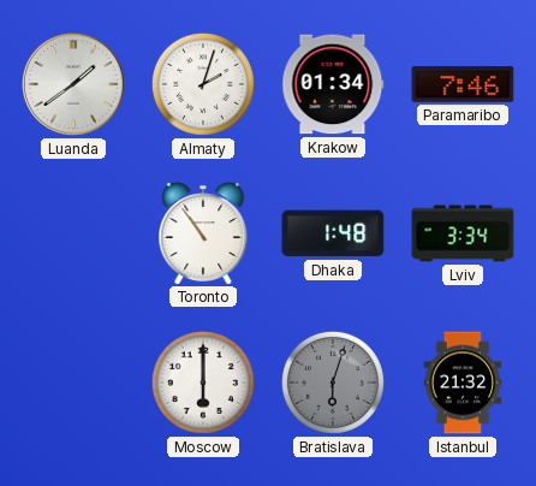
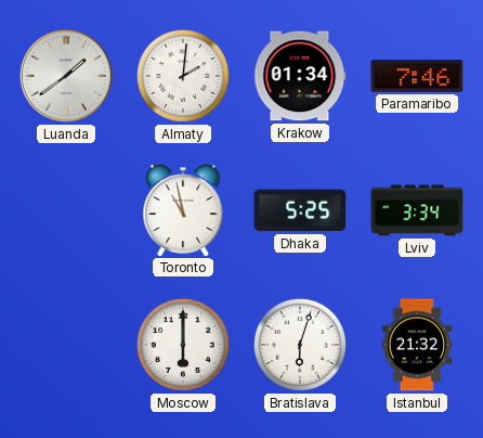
Almaty: 2:03 -> 2:01 (183, 76)
Toronto: 10:54 -> 10:58 (183, 210)
Dhaka: 1:48 -> 5:25 (300, 210)
Bratislava dial: grey -> white (300, 345)
